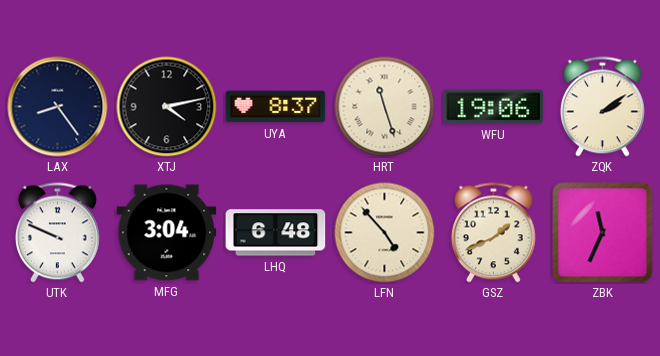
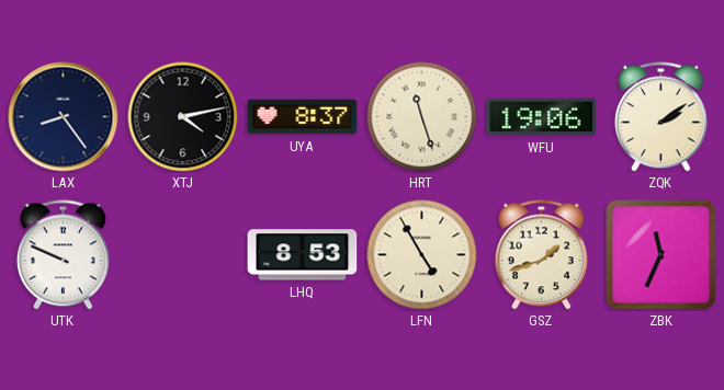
MFG: 3:04 -> none (167, 233)
LHQ: 6:48 -> 8:53 (303, 255)
LFN: 4:53 -> 4:55 (422, 255)
GSZ: 1:41 -> 1:42 (541, 255)
